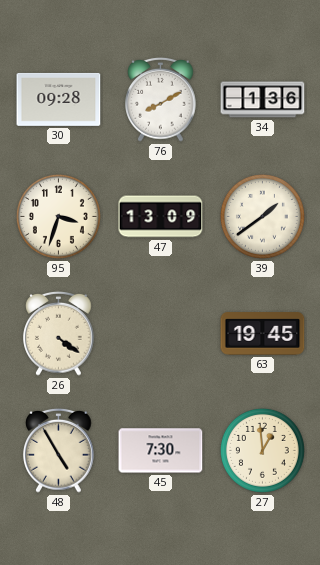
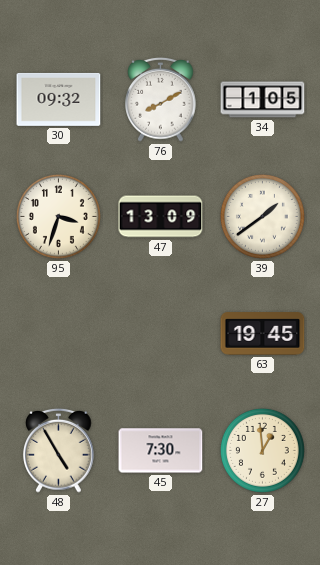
30: 09:28 -> 09:32 (59, 99)
34: 1:36 -> 1:05 (263, 100)
26: 4:21 -> none (59, 333)
